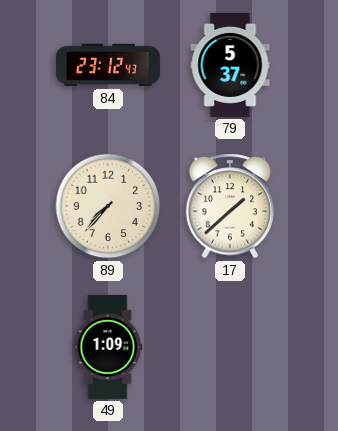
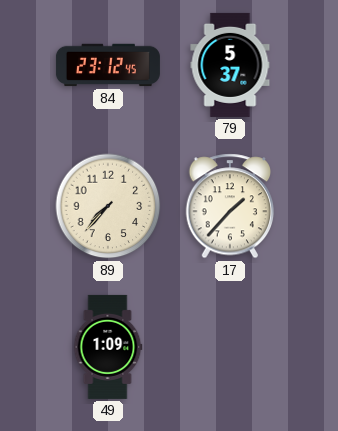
84: 23:12:43 -> 23:12:45 (108, 65)
17: 1:38 -> 1:37 (230, 206)
